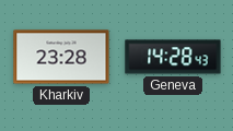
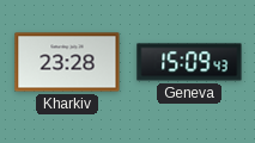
Geneva: 14:28 -> 15:09 (189, 62)
